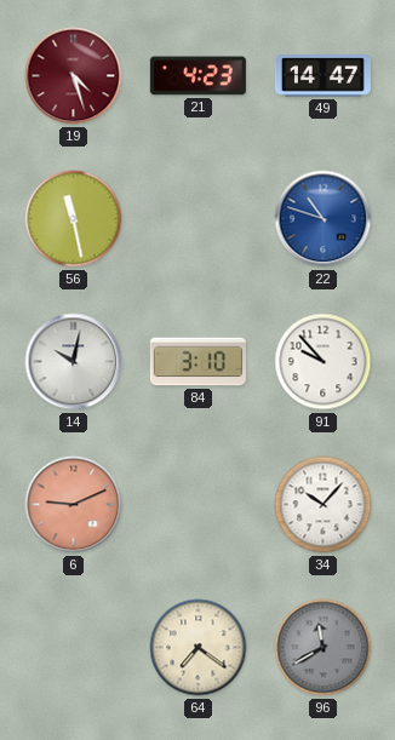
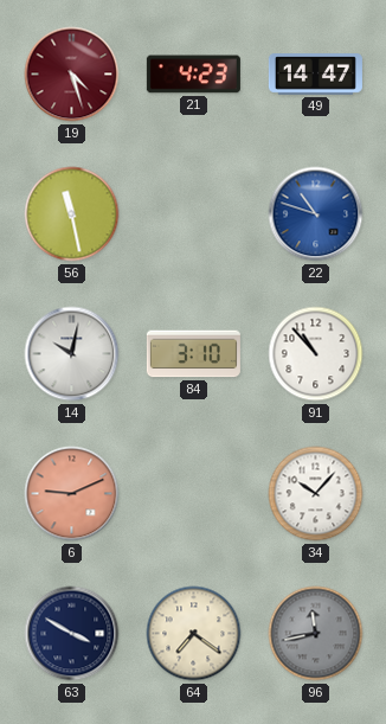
91: 9:53 -> 10:53 (316, 354)
63: none -> 3:50 (72, 634)
96: 11:40 -> 11:43 (316, 634)
